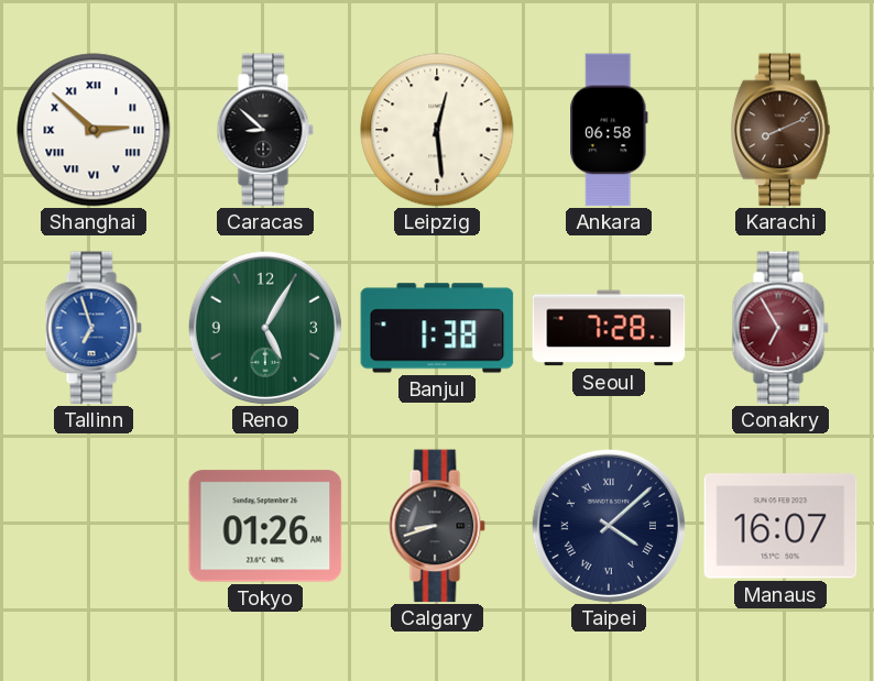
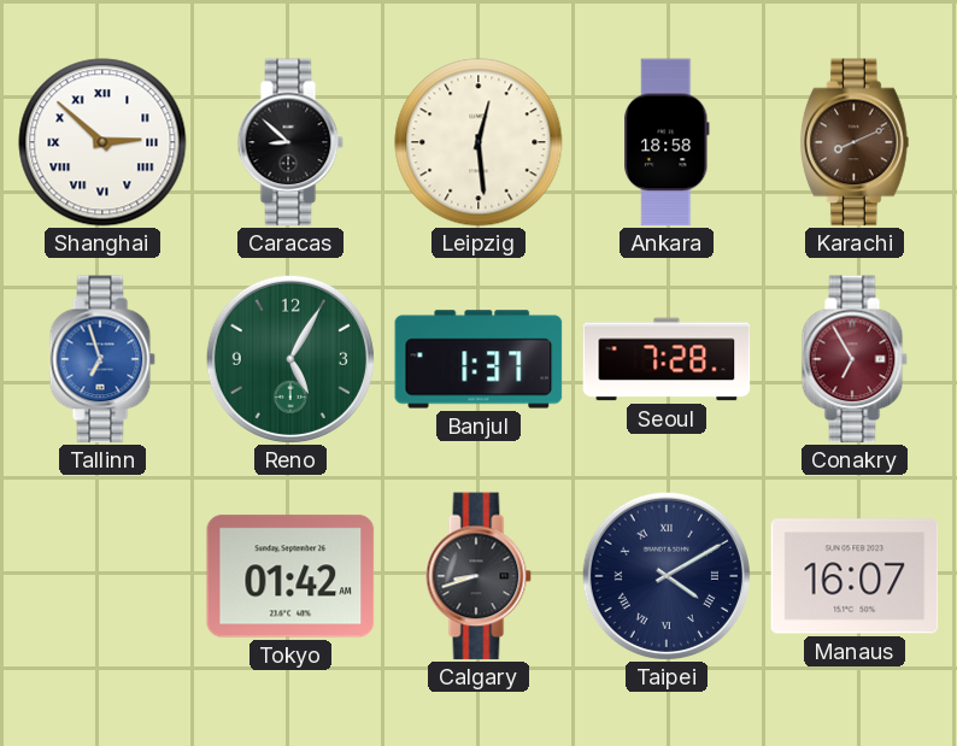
Ankara: 06:58 -> 18:58 (667, 142)
Banjul: 1:38 -> 1:37 (479, 359)
Tokyo: 01:26 -> 01:42 (290, 576)
Taipei: 4:08 -> 4:10 (667, 576)
